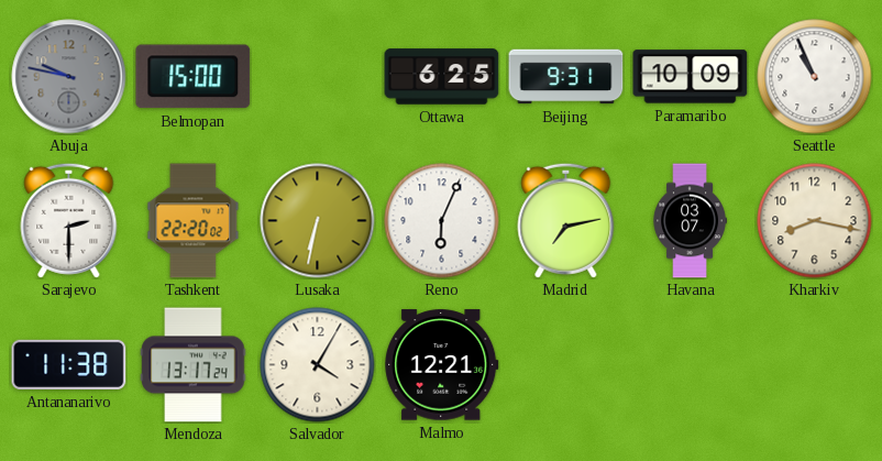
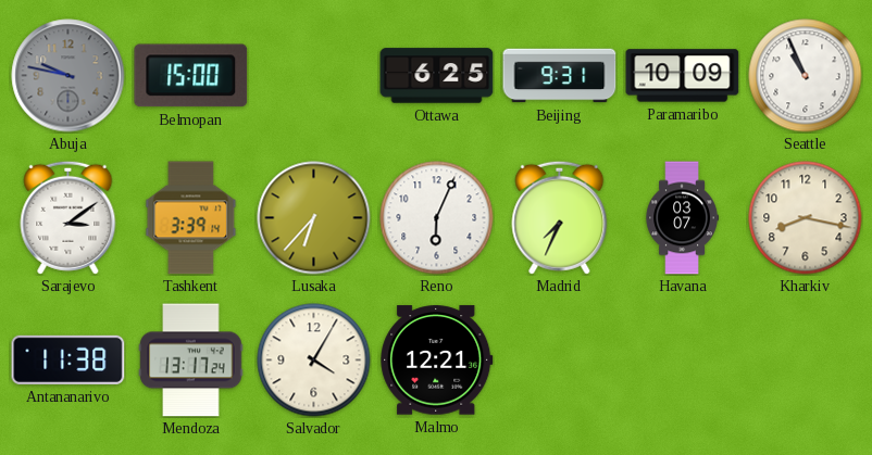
Sarajevo: 2:30 -> 3:09 (68, 217)
Tashkent: 22:20 -> 3:39 (191, 218)
Lusaka: 6:32 -> 6:37 (314, 218)
Madrid: 7:13 -> 7:34 (560, 217)
